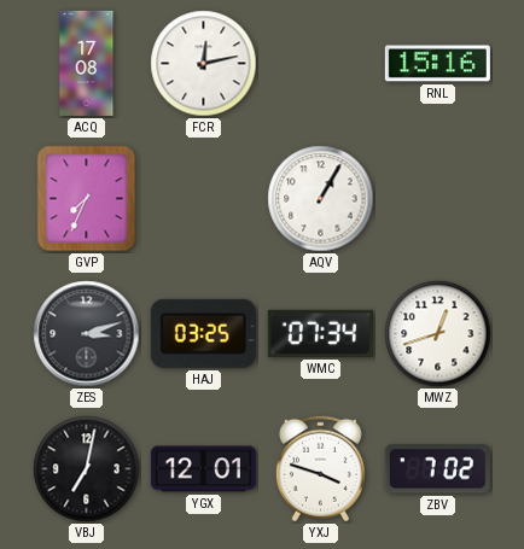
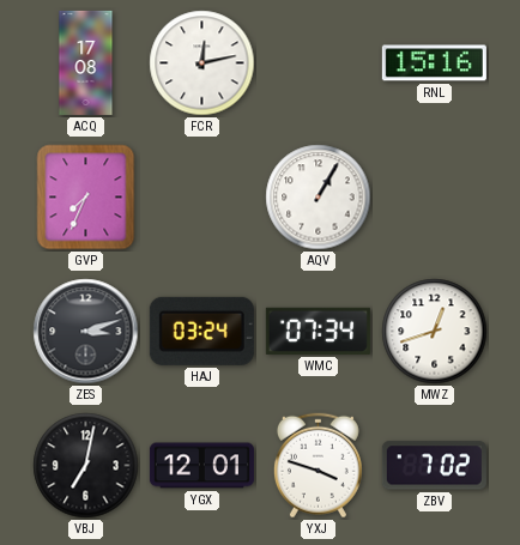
HAJ: 03:25 -> 03:24 (201, 331)
